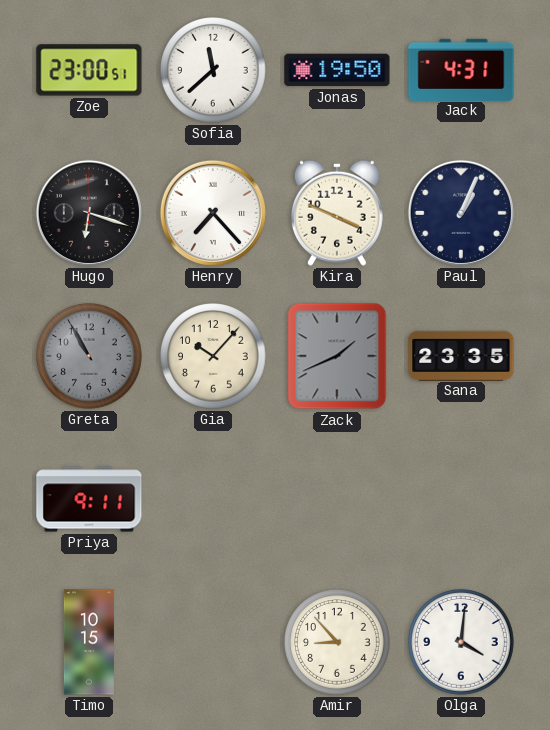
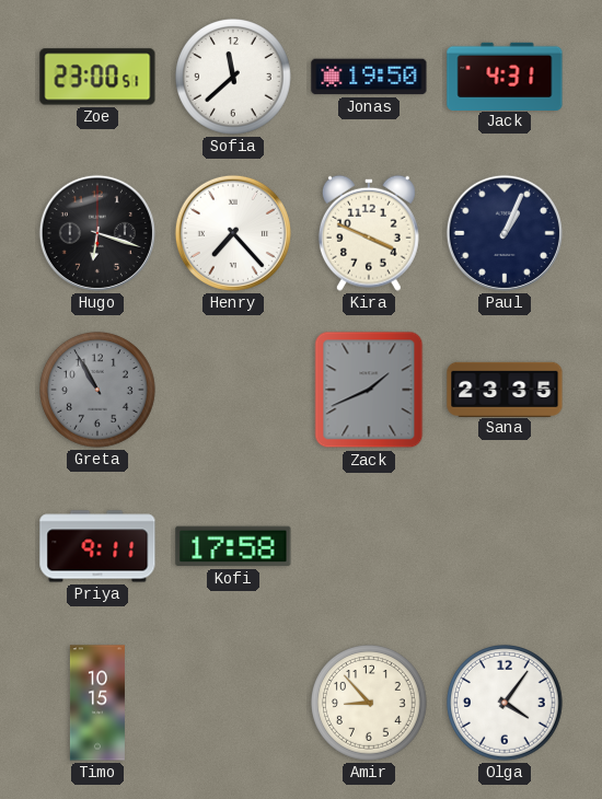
Gia: 10:07 -> none (214, 357)
Kofi: none -> 17:58 (233, 546)
Olga: 4:01 -> 4:06 (506, 704)
